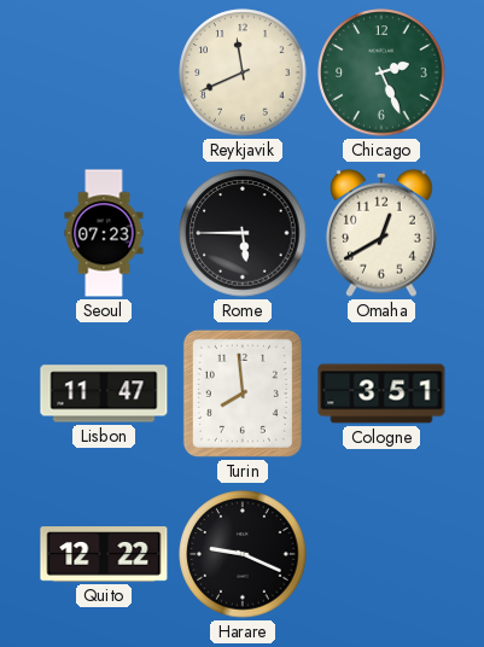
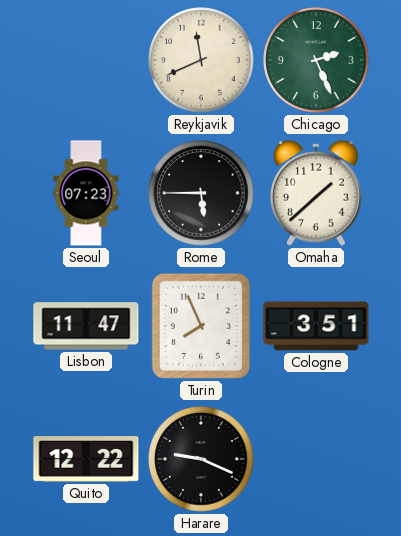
Omaha: 12:40 -> 1:38 (316, 193)
Turin: 7:59 -> 7:56 (201, 326)
